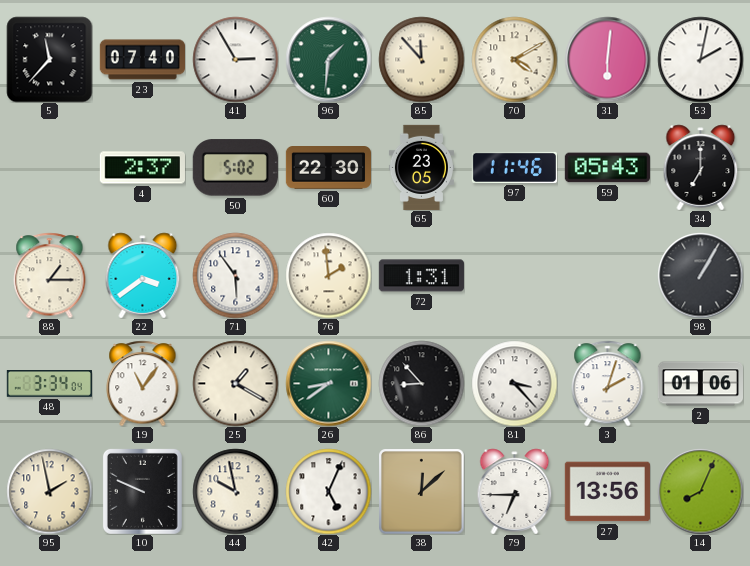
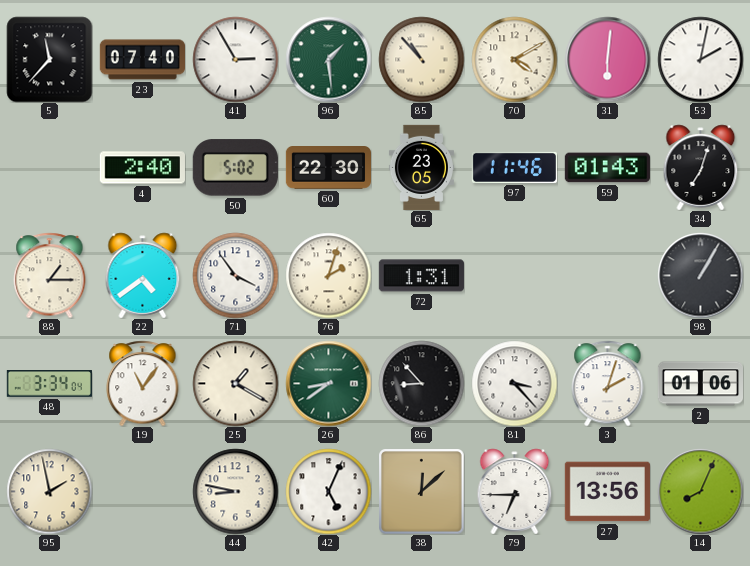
96: 1:31 -> 1:29 (328, 59)
85: 11:53 -> 10:53 (421, 59)
4: 2:37 -> 2:40 (142, 168)
59: 05:43 -> 01:43 (607, 168)
34: 7:00 -> 7:03 (701, 167)
22: 3:39 -> 4:39 (143, 275)
71: 5:54 -> 3:54 (235, 275)
76: 1:59 -> 2:03 (328, 275)
10: 9:49 -> none (142, 491)
44: 9:58 -> 8:47 (235, 491)
